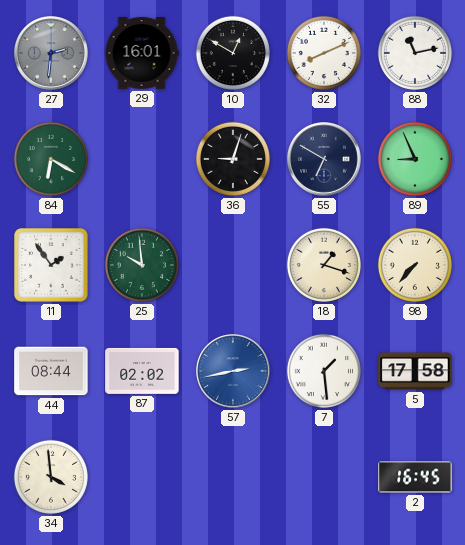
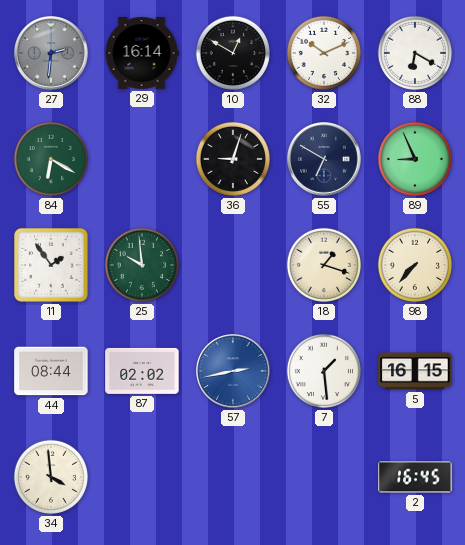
29: 16:01 -> 16:14 (142, 53)
32: 8:11 -> 10:11 (324, 53)
88: 11:13 -> 6:20 (415, 53)
5: 17:58 -> 16:15 (415, 371)
